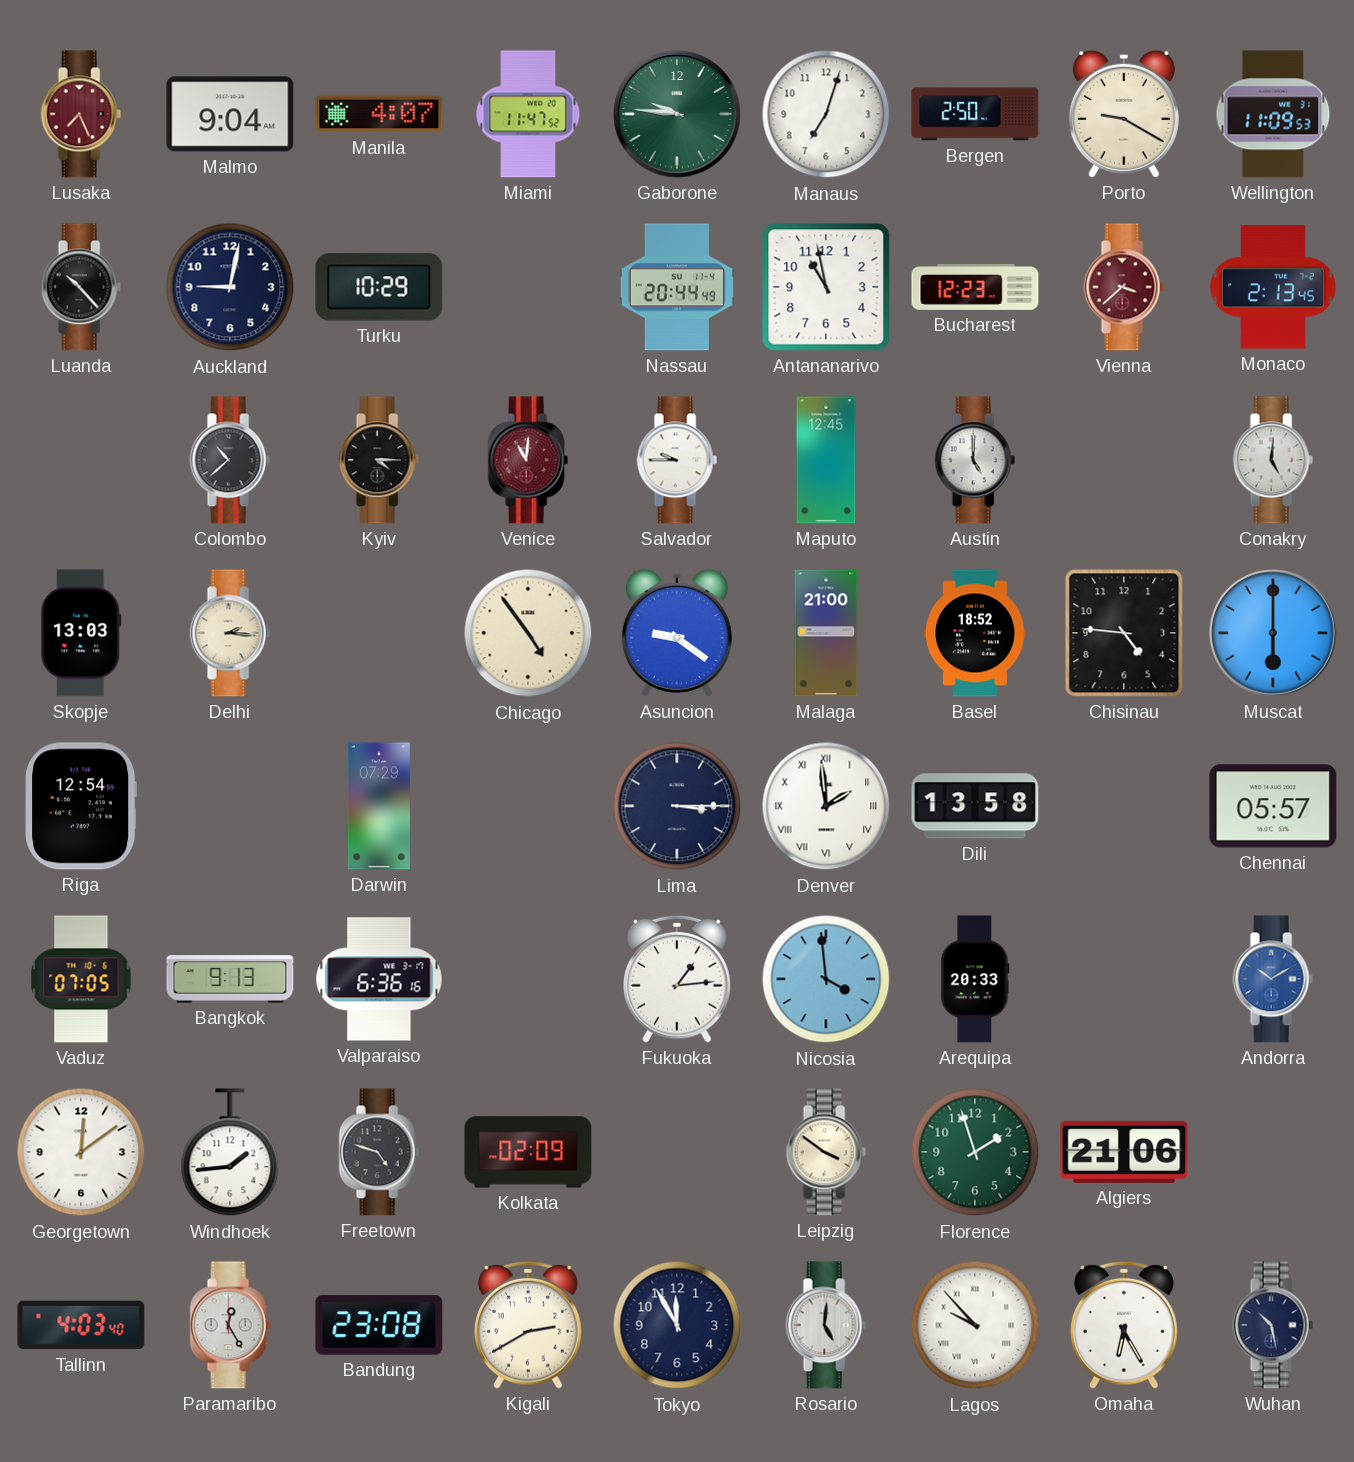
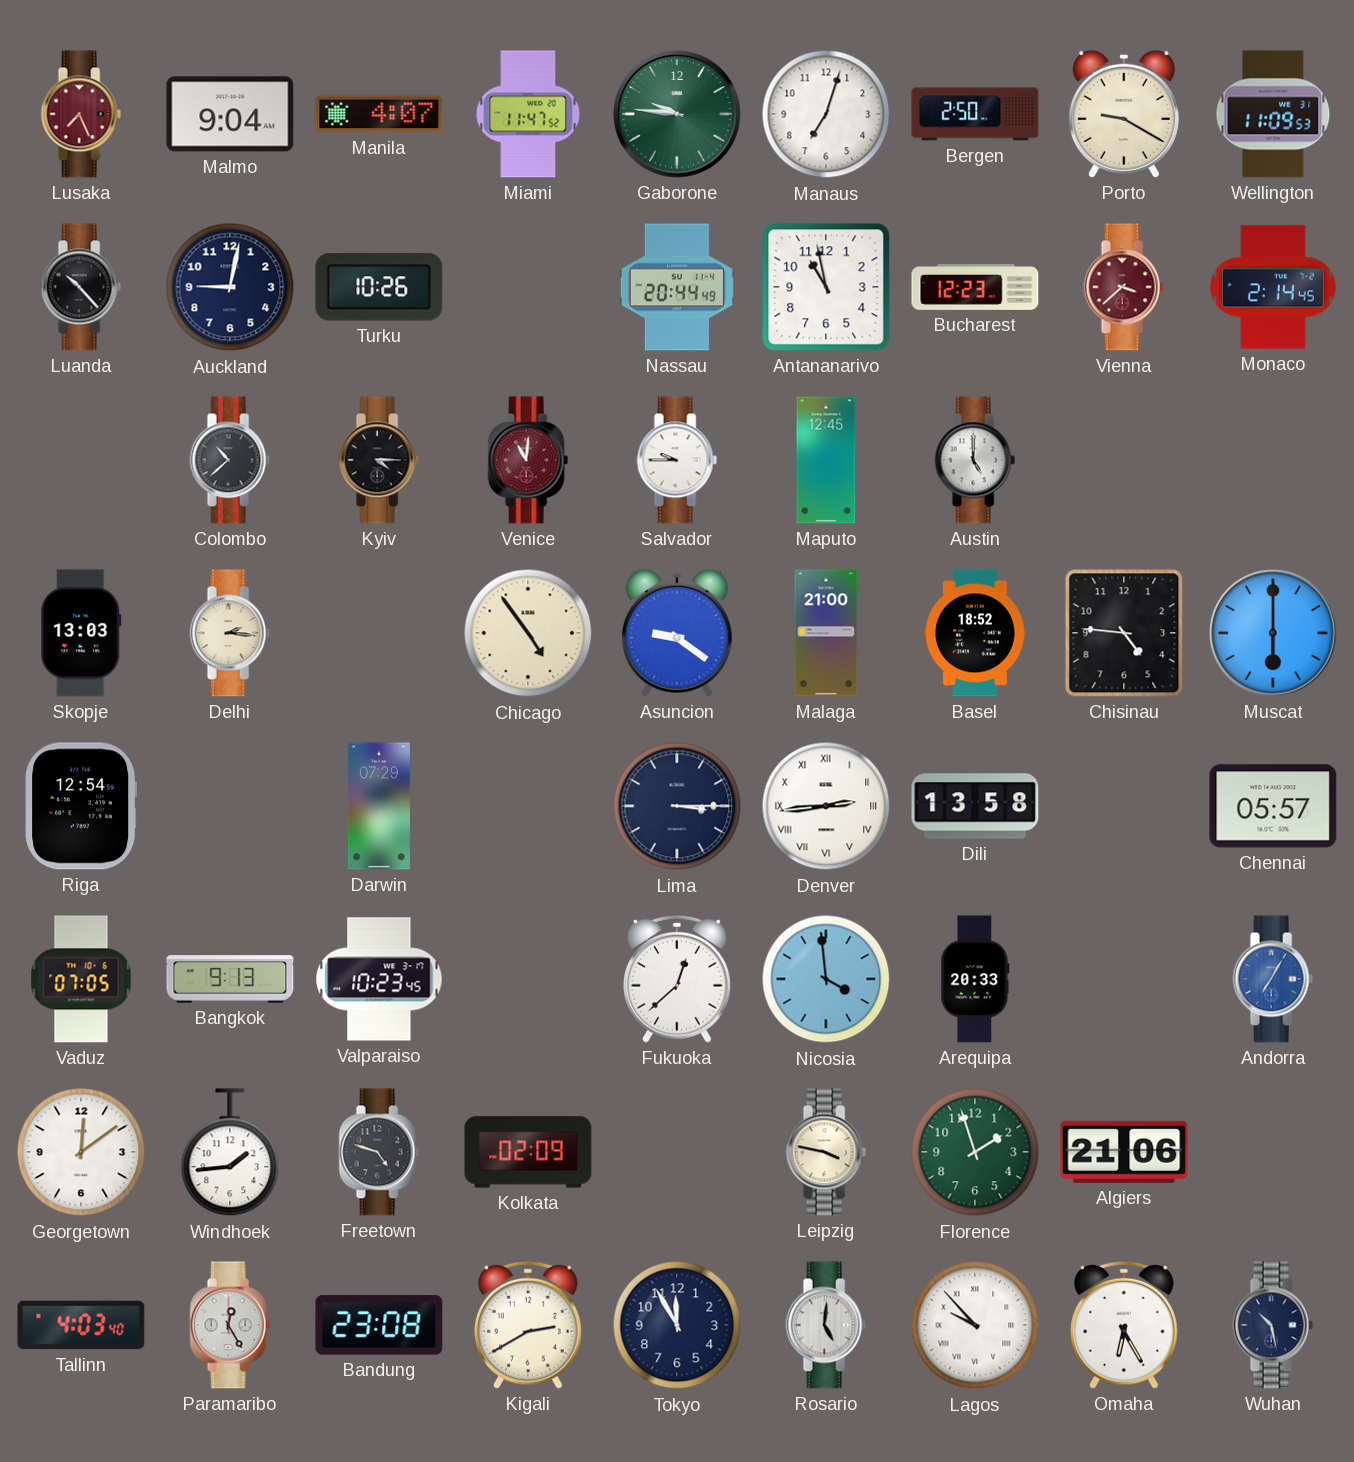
Turku: 10:29 -> 10:26 (379, 287)
Monaco: 2:13 -> 2:14 (1274, 287)
Conakry: 5:01 -> none (1273, 460)
Denver: 1:59 -> 2:44 (826, 806)
Valparaiso: 6:36 -> 10:23 (379, 979)
Fukuoka: 1:14 -> 12:38 (678, 979)
Andorra: 10:10 -> 7:05 (1273, 979)
Leipzig: 3:51 -> 3:47 (826, 1152)
